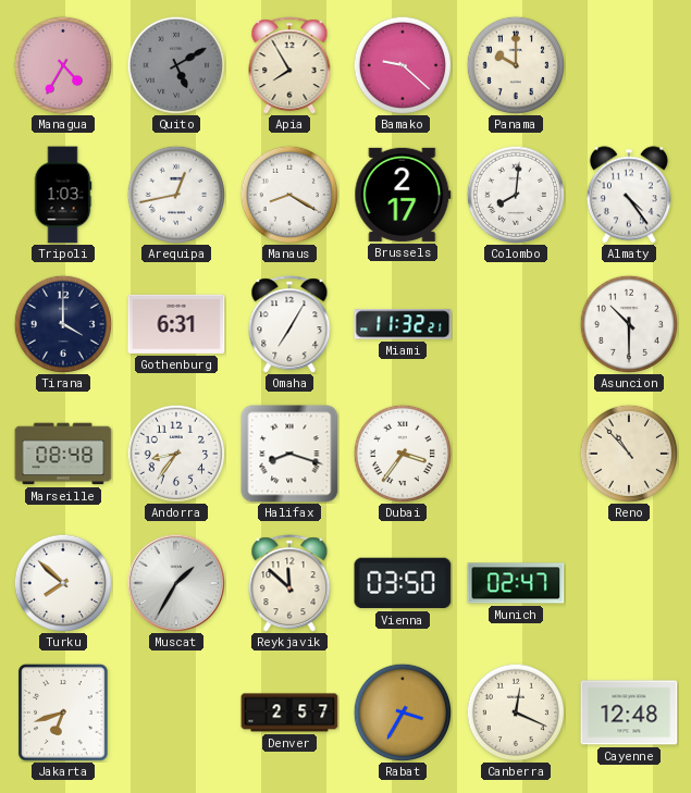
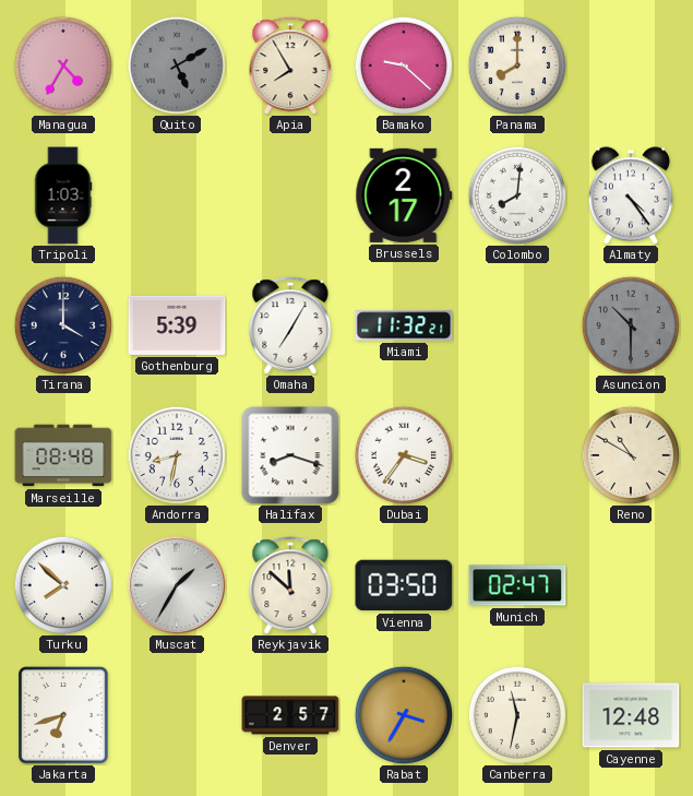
Panama: 10:00 -> 8:00 (516, 64)
Arequipa: 12:43 -> none (175, 194)
Manaus: 8:20 -> none (288, 194)
Gothenburg: 6:31 -> 5:39 (177, 325)
Asuncion dial: white -> grey (630, 324)
Andorra: 8:36 -> 8:32 (176, 454)
Reno: 10:53 -> 10:50 (630, 454)
Canberra: 12:19 -> 11:32 (516, 714)
